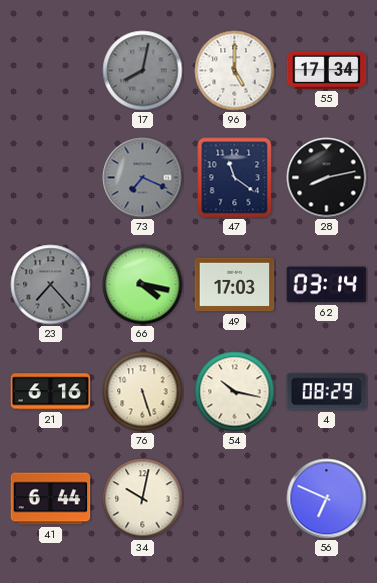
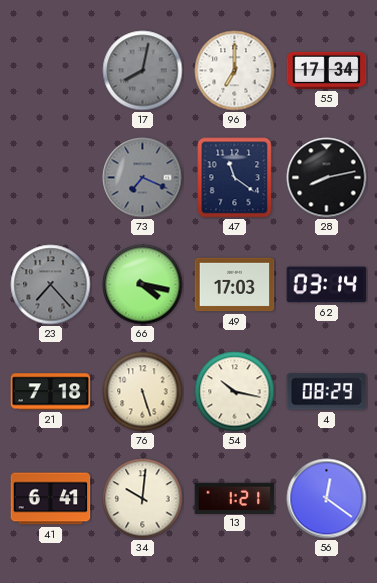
96: 5:00 -> 7:00 (235, 71)
21: 6:16 -> 7:18 (51, 392)
41: 6:44 -> 6:41 (51, 499)
34: 10:02 -> 10:01 (143, 499)
13: none -> 1:21 (235, 498)
56: 6:49 -> 12:21 (327, 499)
